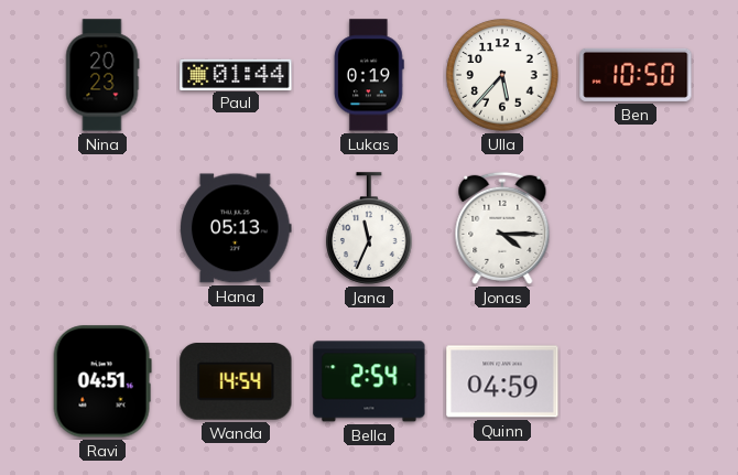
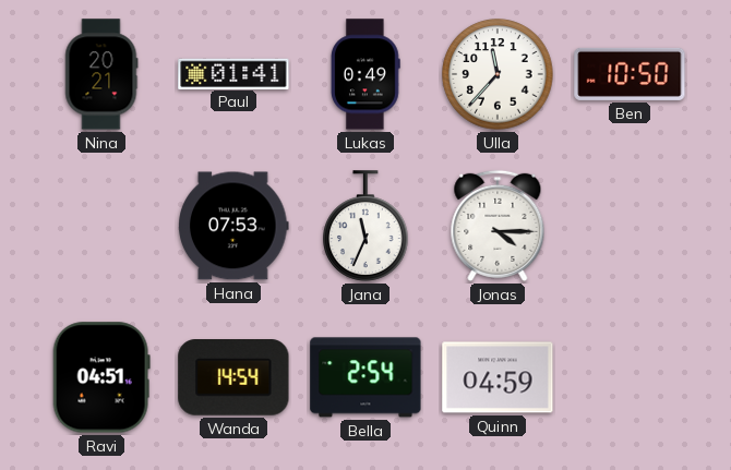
Nina: 20:23 -> 20:21 (101, 74)
Paul: 01:44 -> 01:41 (233, 73)
Lukas: 0:19 -> 0:49 (366, 74)
Ulla: 5:37 -> 11:37 (498, 74)
Hana: 05:13 -> 07:53 (233, 226)
